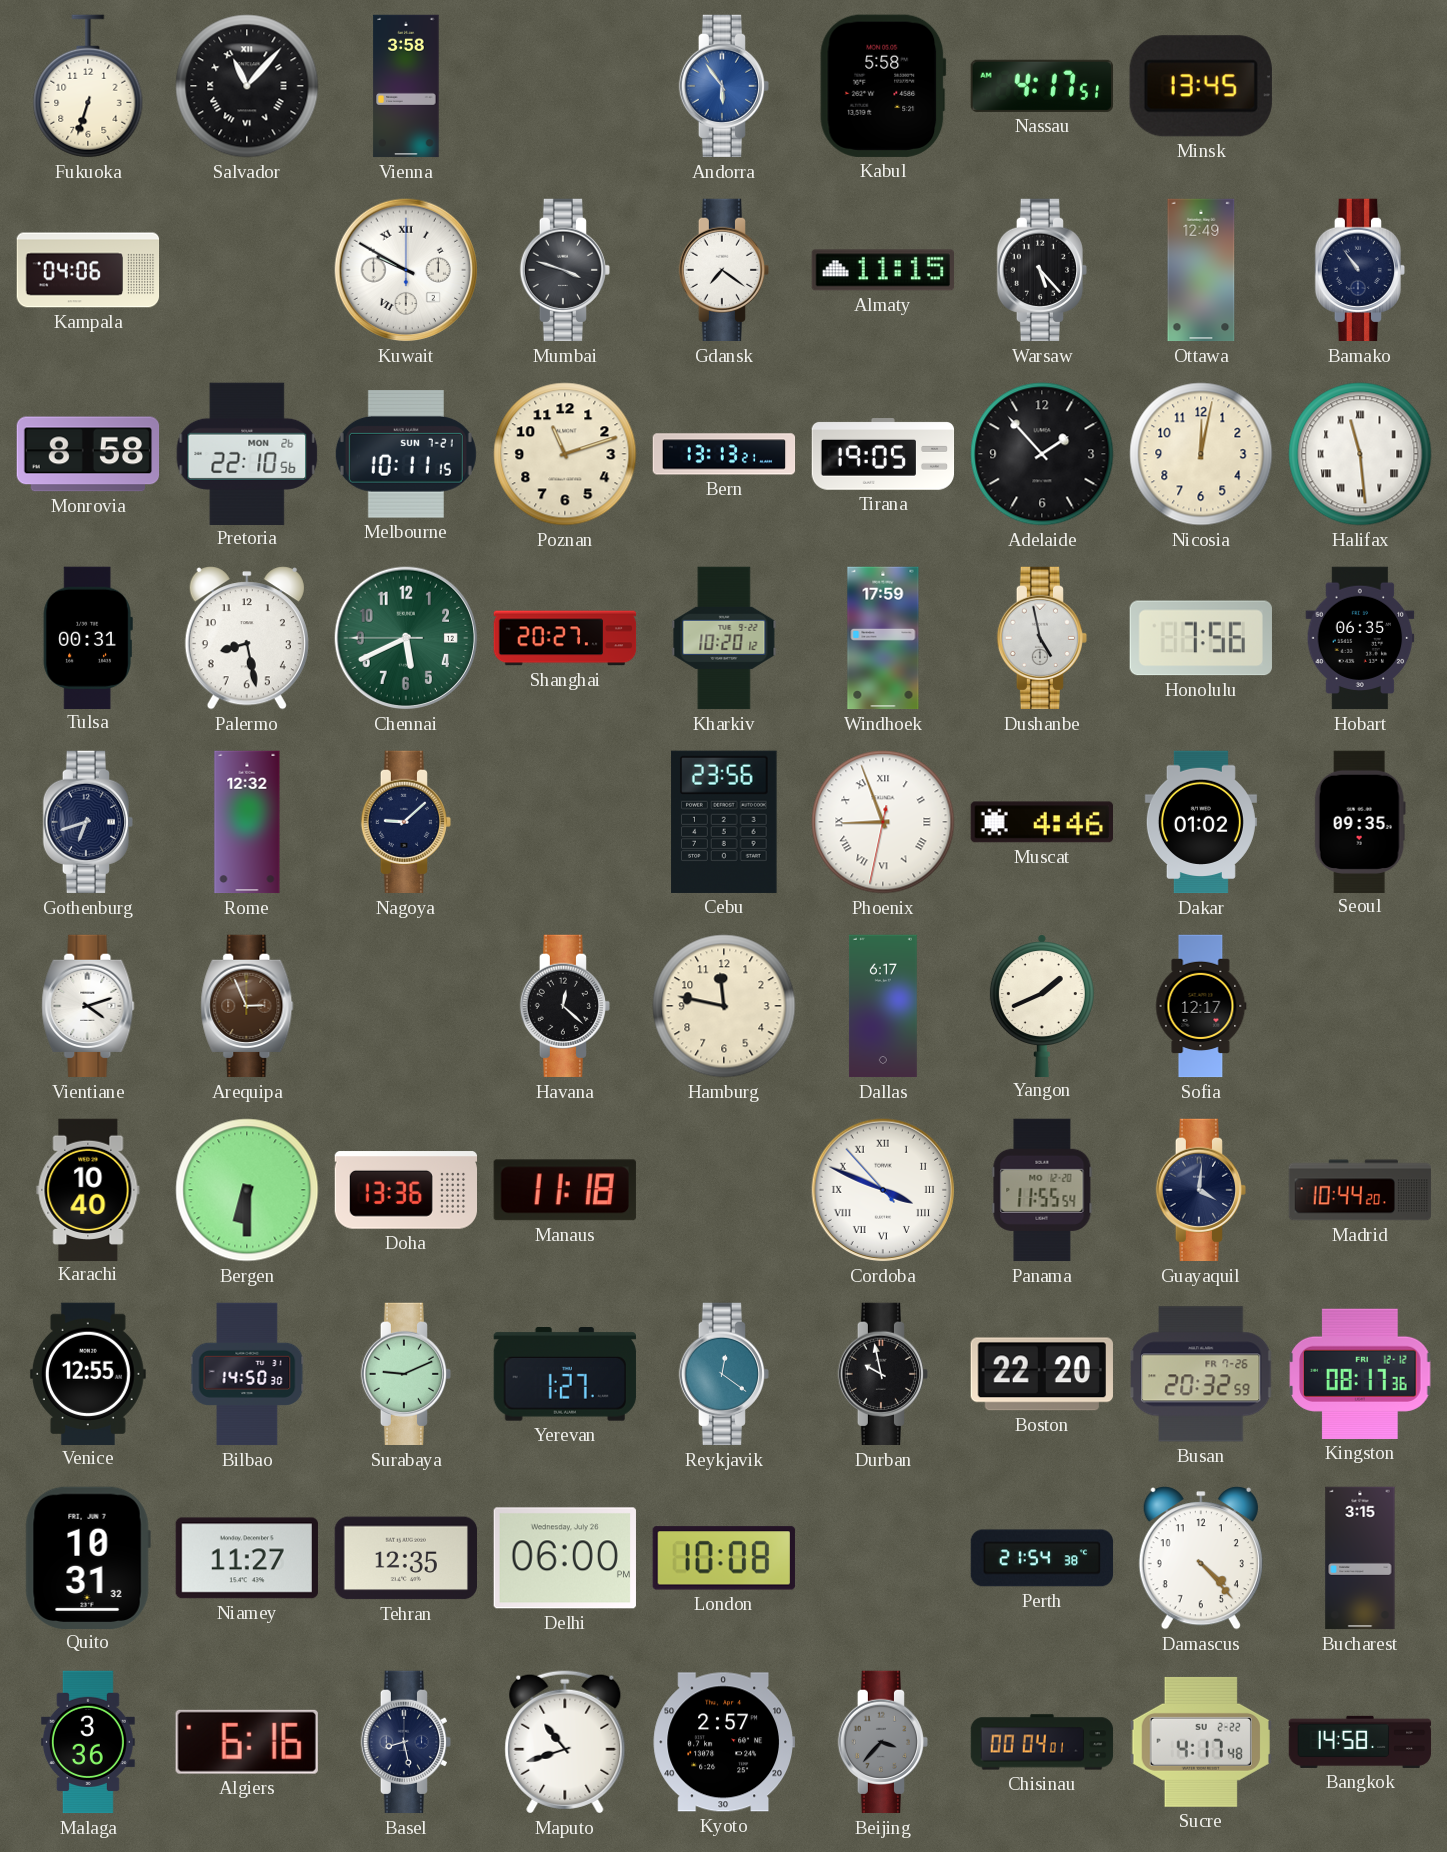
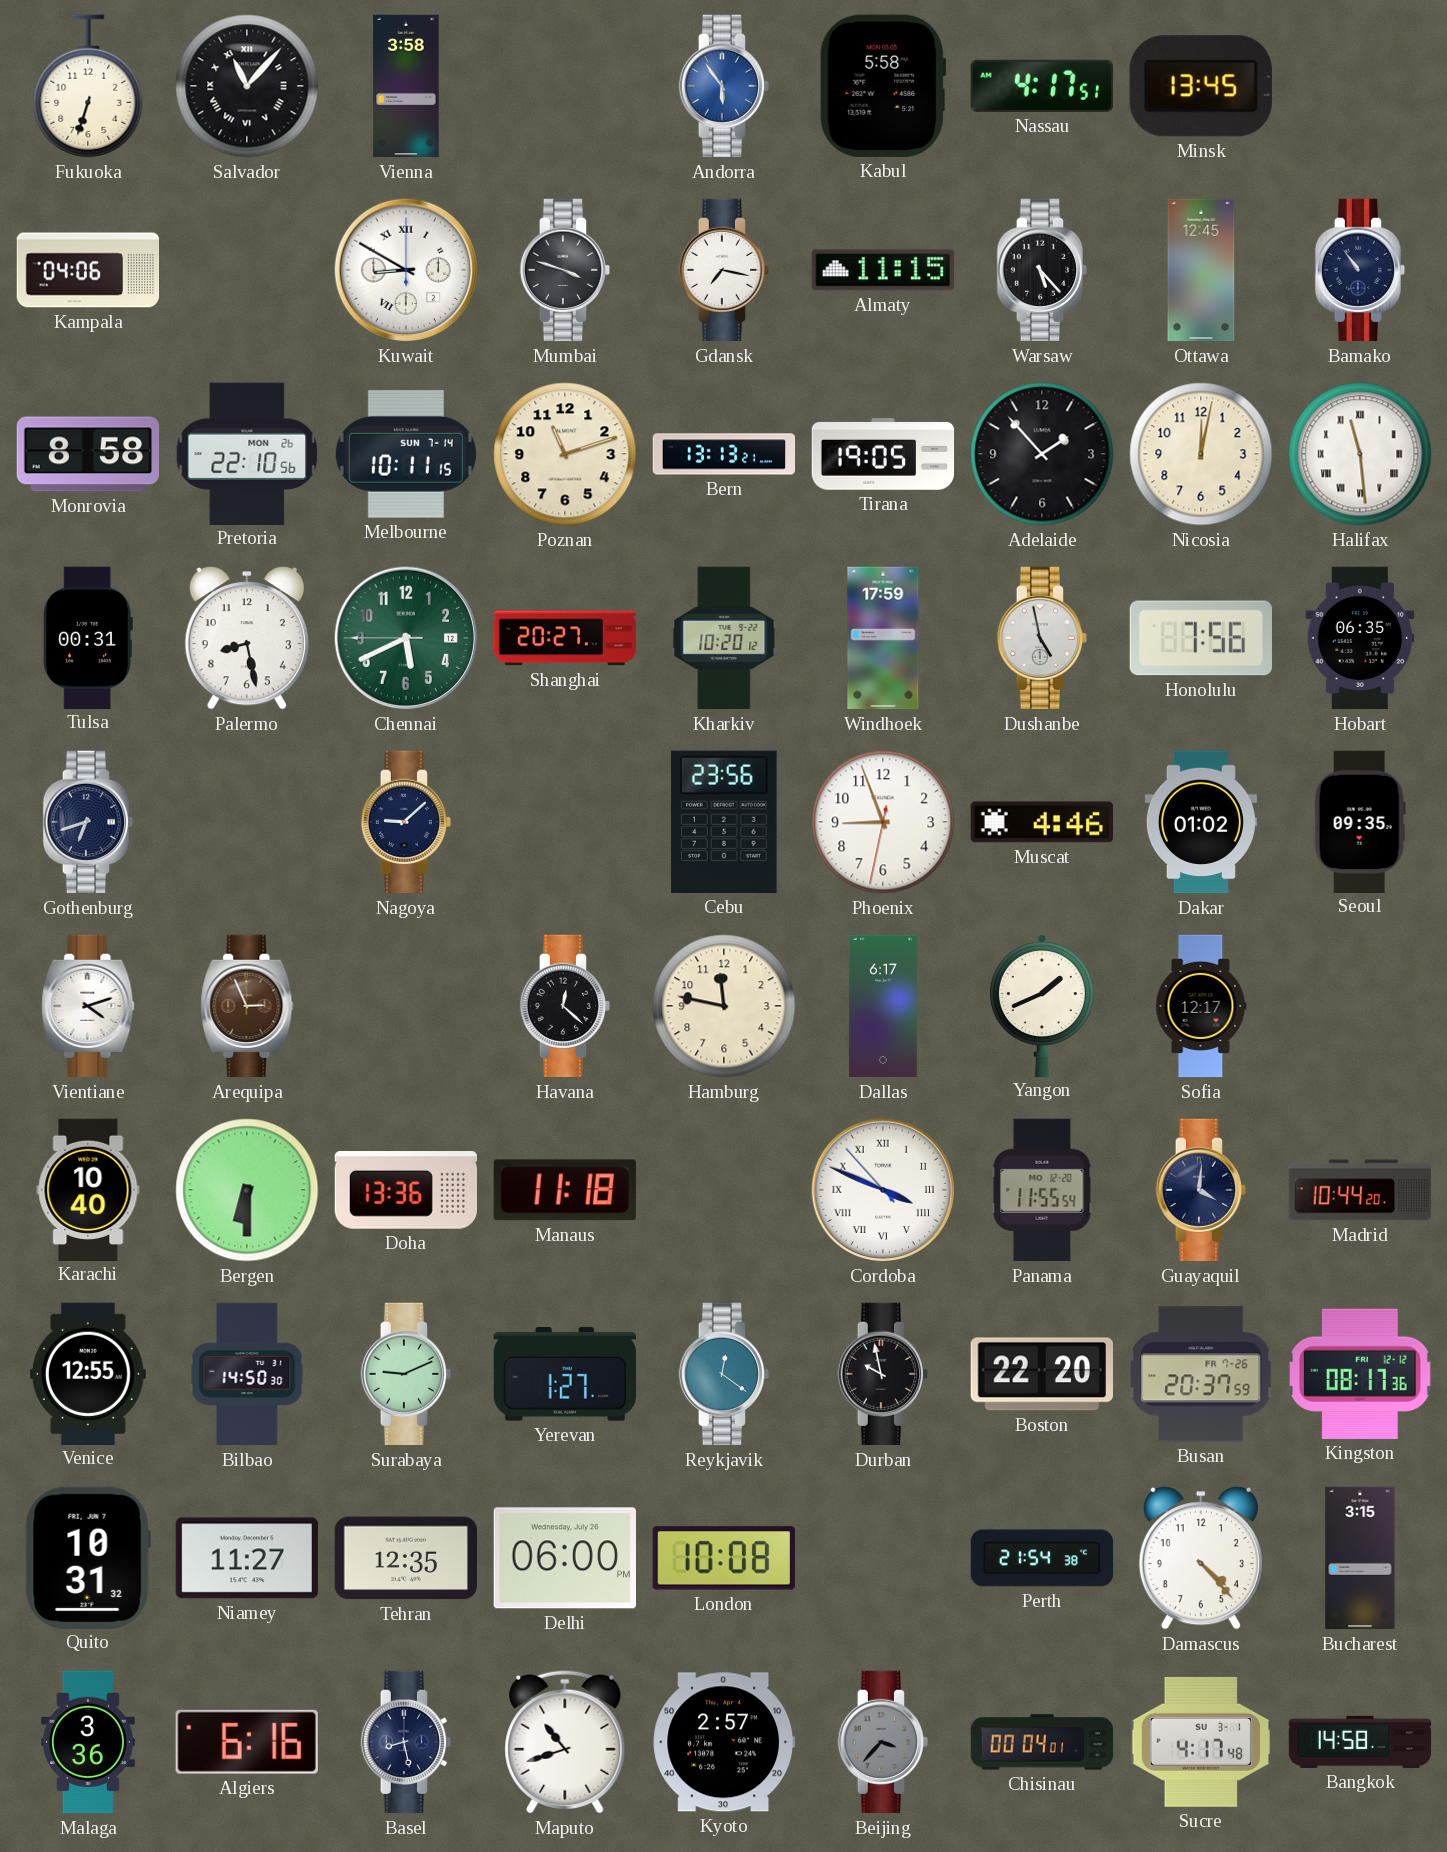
Kuwait: 9:50 -> 8:50 (406, 270)
Gdansk: 7:21 -> 7:17 (724, 270)
Ottawa: 12:49 -> 12:45 (1201, 270)
Melbourne date: SUN 7-21 -> SUN 7-14 (406, 454)
Rome: 12:32 -> none (247, 822)
Phoenix numerals: Roman -> Arabic (883, 822)
Busan: 20:32 -> 20:37 (1202, 1374)
Sucre date: SU 2-22 -> SU 3-1 (1200, 1742)
